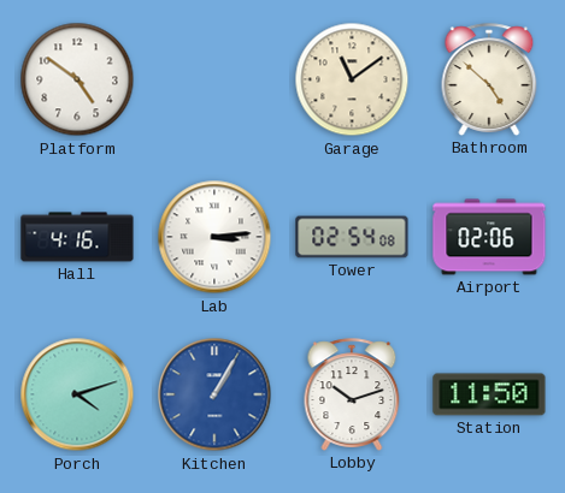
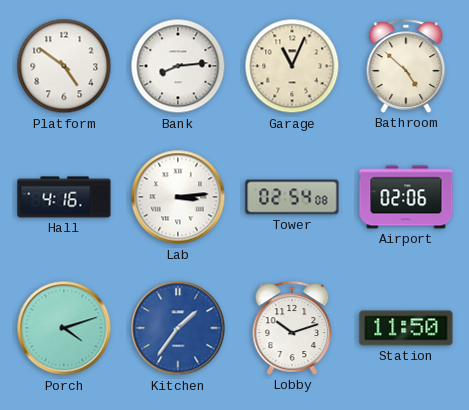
Bank: none -> 8:14 (178, 66)
Garage: 11:09 -> 11:04 (292, 66)
Kitchen: 1:05 -> 1:36 (178, 328)
